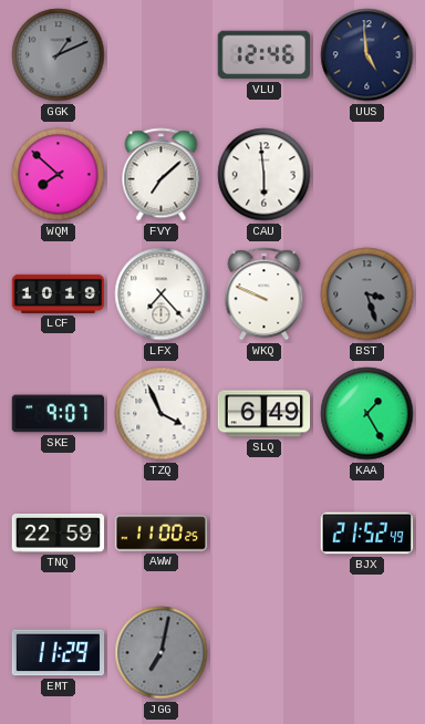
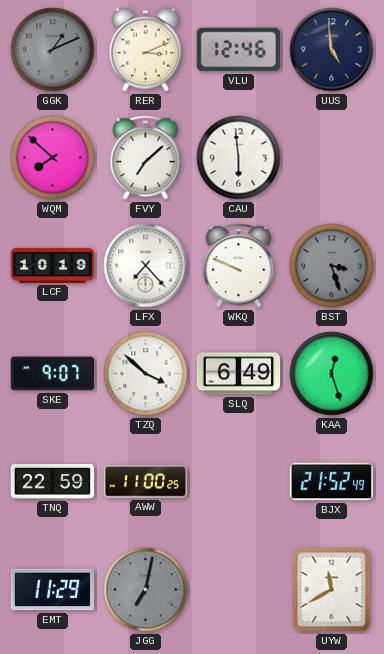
RER: none -> 3:11 (145, 50)
TZQ: 3:56 -> 3:52 (146, 374)
KAA: 1:25 -> 12:27 (332, 374)
UYW: none -> 11:40 (332, 590)
